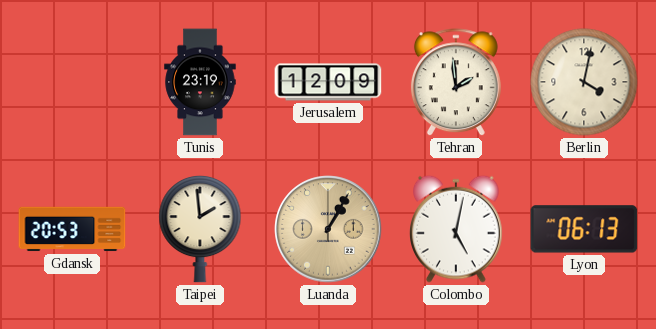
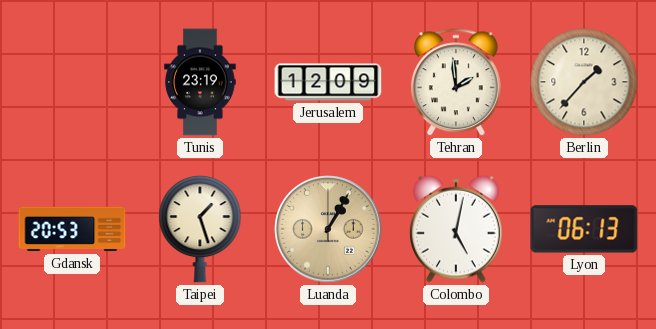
Berlin: 4:02 -> 1:37 (584, 82)
Taipei: 1:59 -> 1:27 (200, 229)
